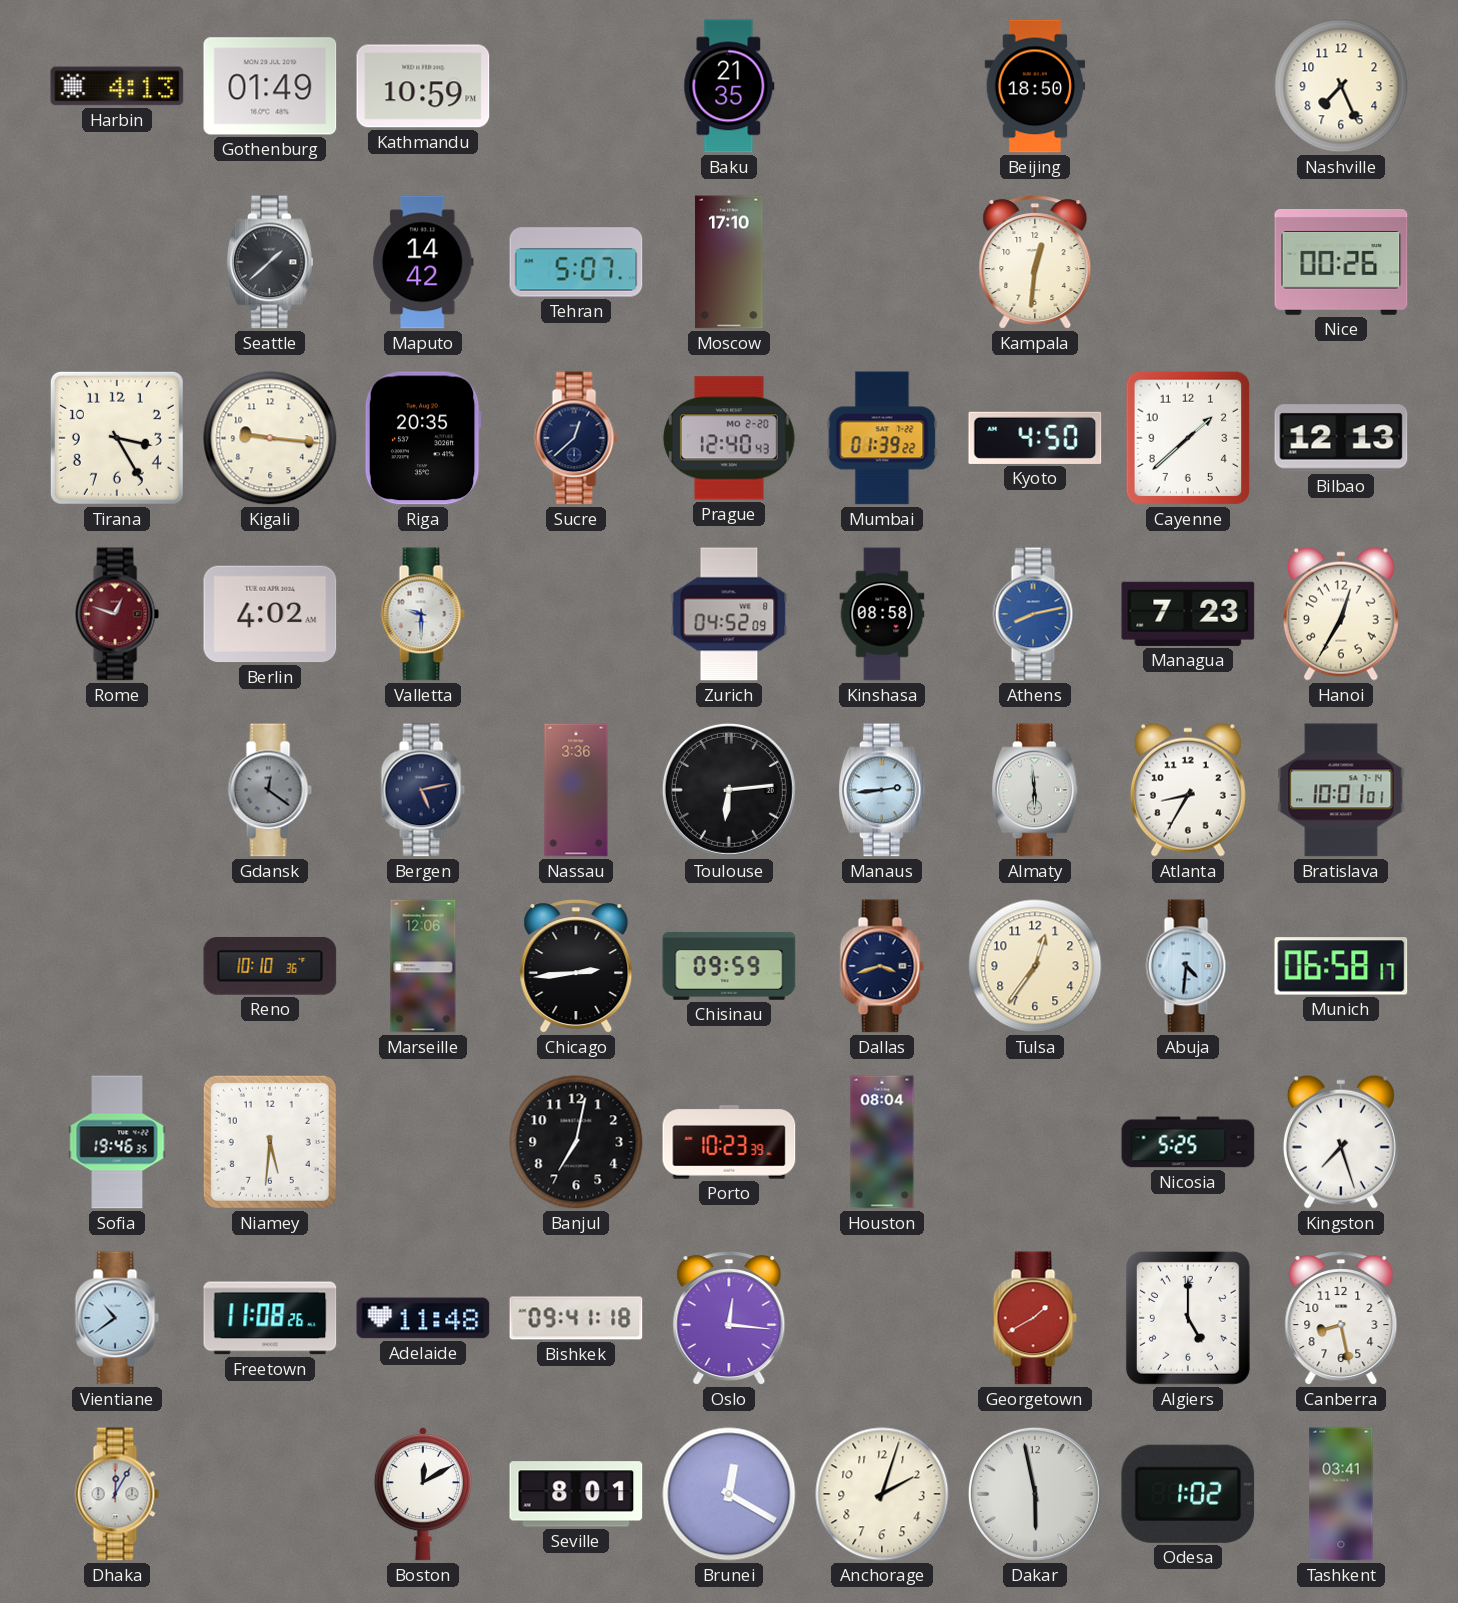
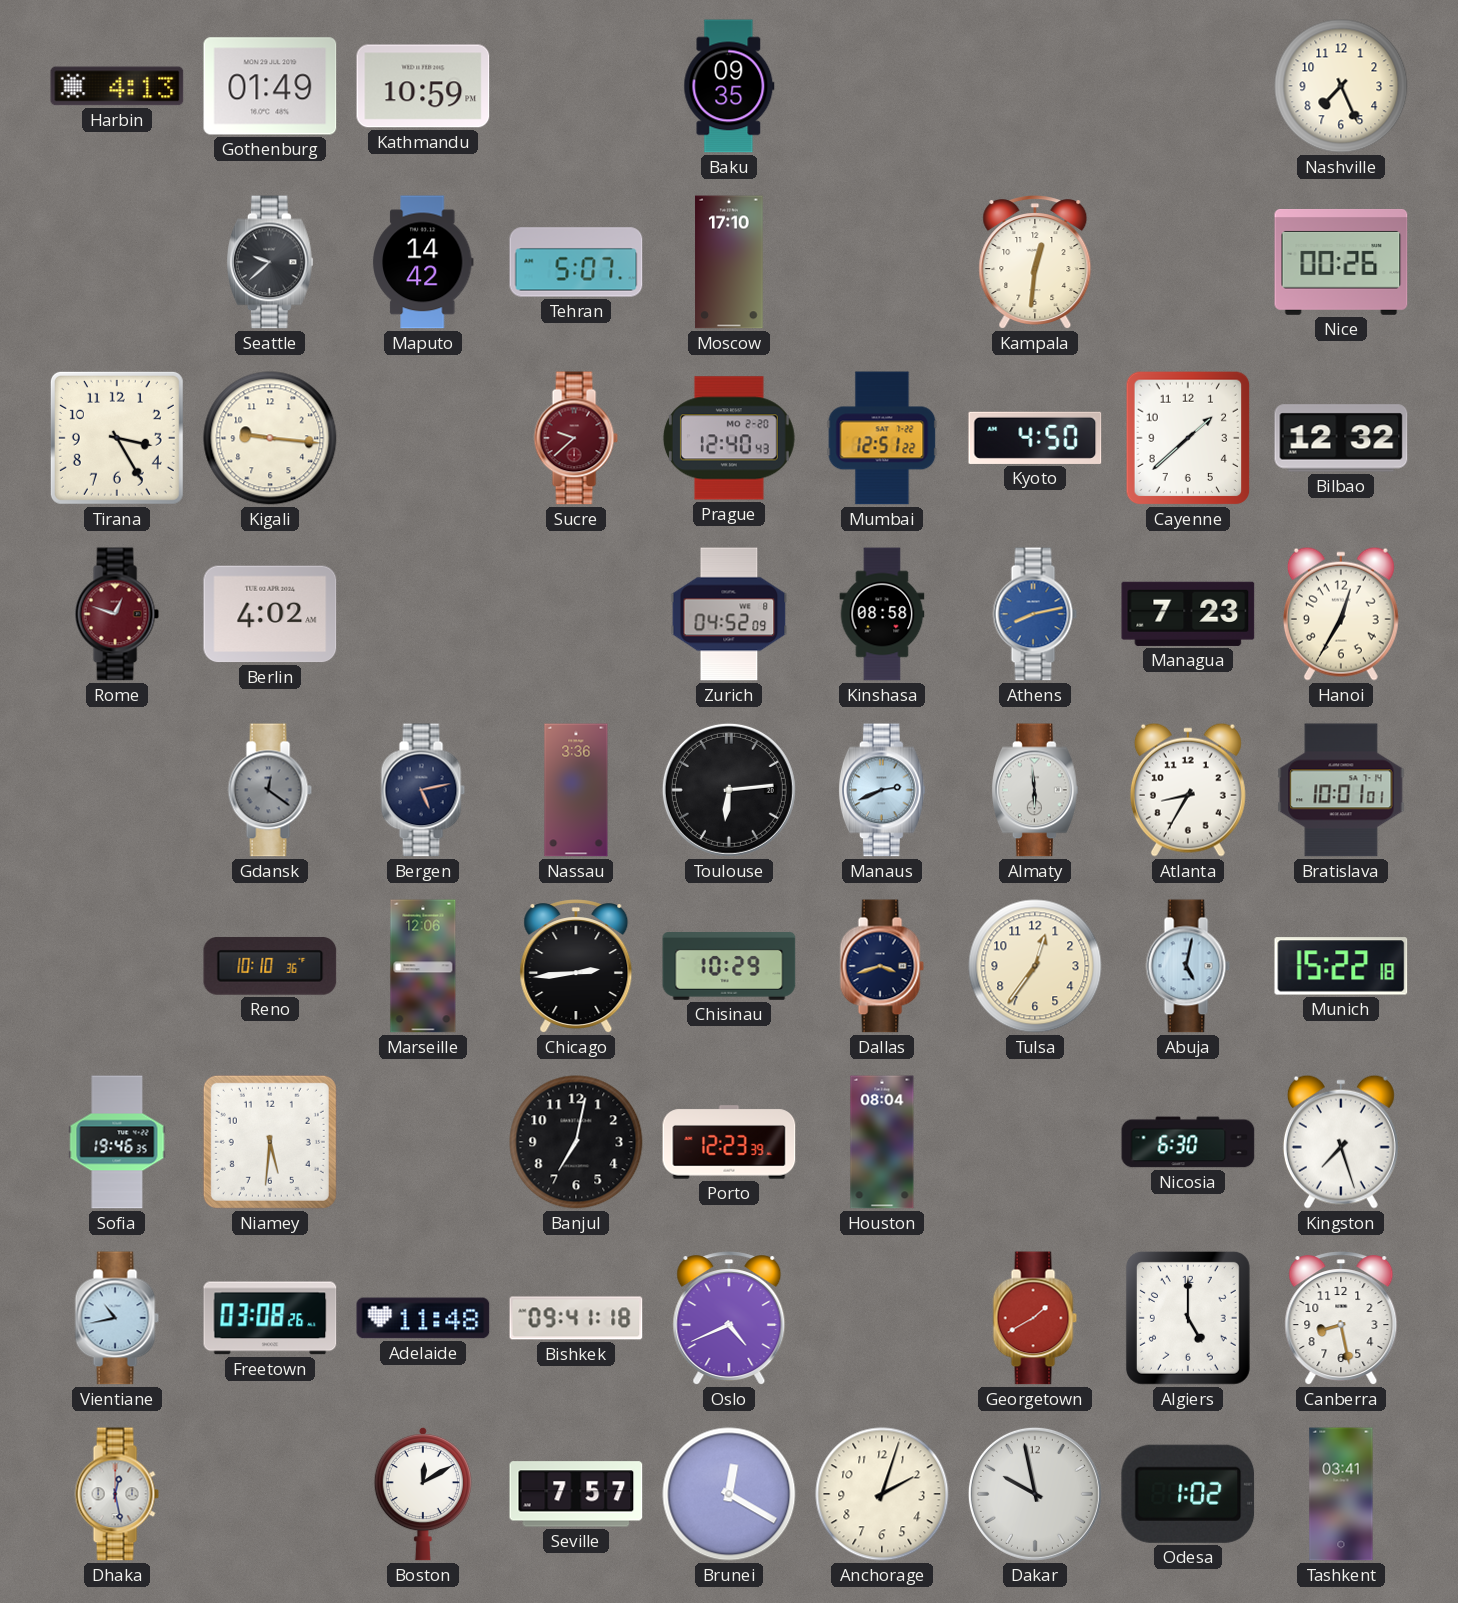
Baku: 21:35 -> 09:35 (729, 86)
Beijing: 18:50 -> none (1035, 86)
Seattle: 1:38 -> 9:38 (270, 262)
Riga: 20:35 -> none (423, 438)
Sucre: 12:38 -> 9:38 (576, 438)
Sucre dial: navy -> burgundy (576, 438)
Mumbai: 01:39 -> 12:51 (882, 438)
Bilbao: 12:13 -> 12:32 (1341, 438)
Valletta: 9:30 -> none (423, 614)
Manaus: 2:44 -> 2:41 (882, 790)
Chisinau: 09:59 -> 10:29 (729, 967)
Abuja: 4:31 -> 5:02 (1188, 966)
Munich: 06:58 -> 15:22 (1341, 966)
Porto: 10:23 -> 12:23 (729, 1142)
Nicosia: 5:25 -> 6:30 (1188, 1142)
Vientiane: 10:39 -> 10:43 (117, 1318)
Freetown: 11:08 -> 03:08 (270, 1318)
Oslo: 12:16 -> 4:41 (729, 1319)
Dhaka: 12:05 -> 12:28 (117, 1494)
Seville: 8:01 -> 7:57 (576, 1494)
Dakar: 5:58 -> 9:58 (1035, 1494)
